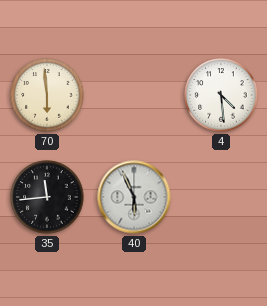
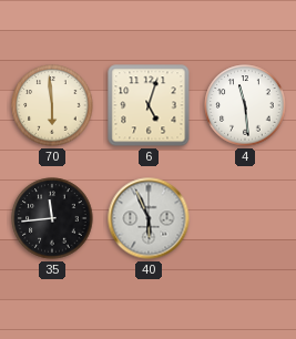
6: none -> 5:03 (149, 105)
4: 4:29 -> 11:29 (245, 105)
